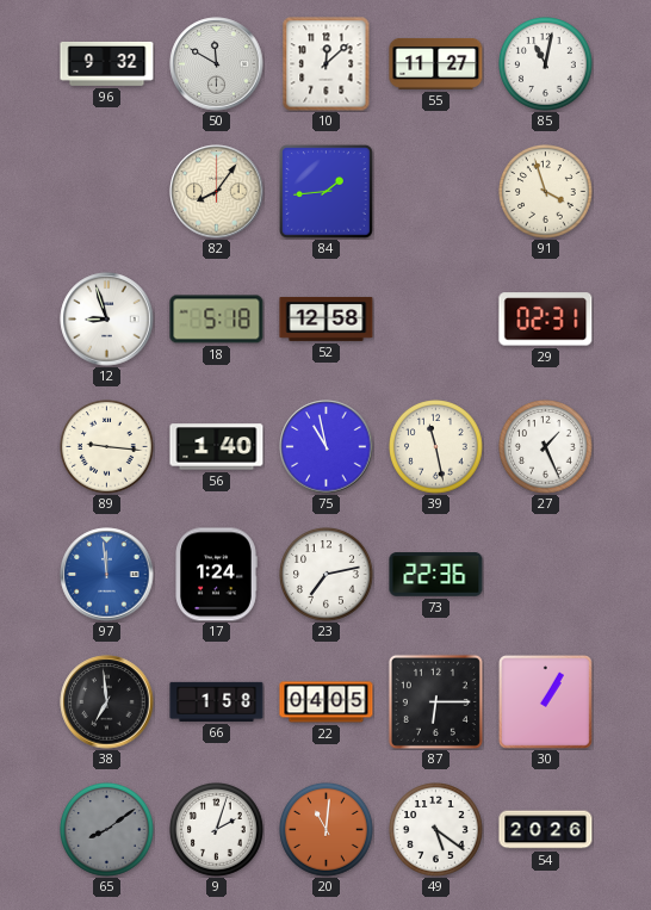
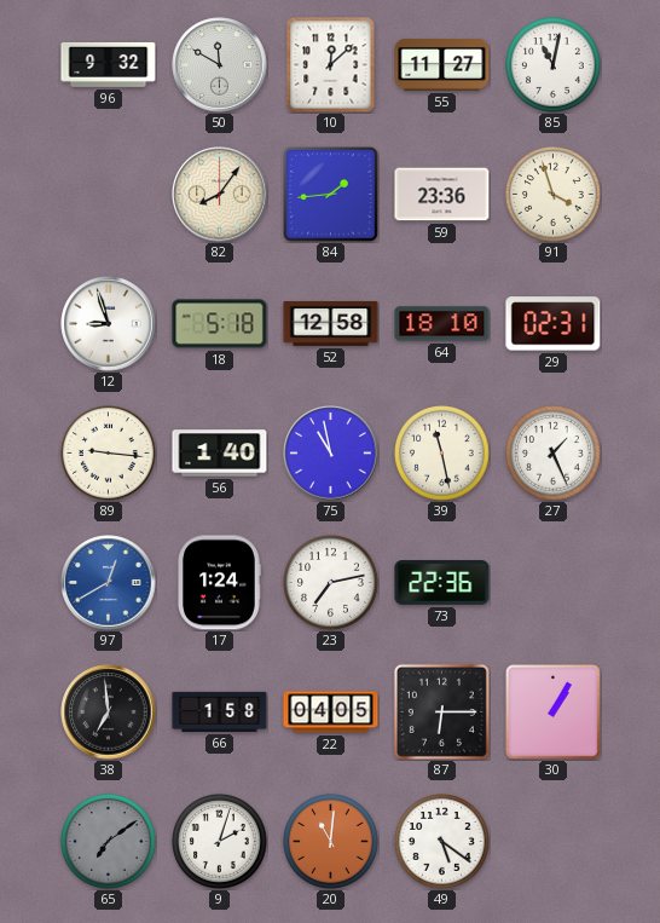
59: none -> 23:36 (442, 195)
64: none -> 18:10 (442, 324)
97: 11:59 -> 12:40 (109, 583)
65: 8:09 -> 7:09 (109, 842)
54: 20:26 -> none (546, 830)
